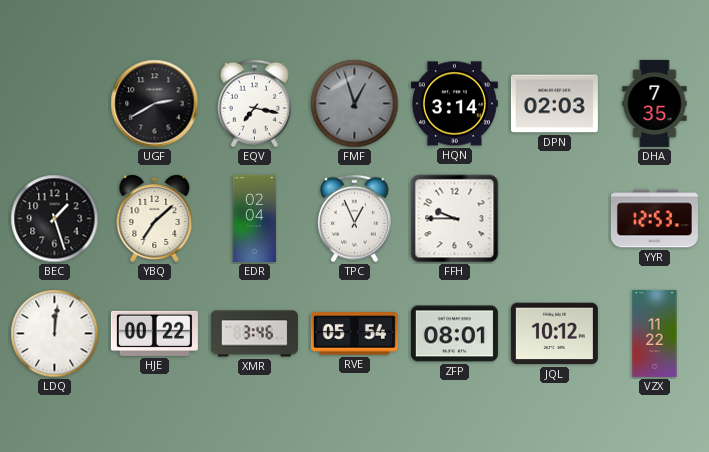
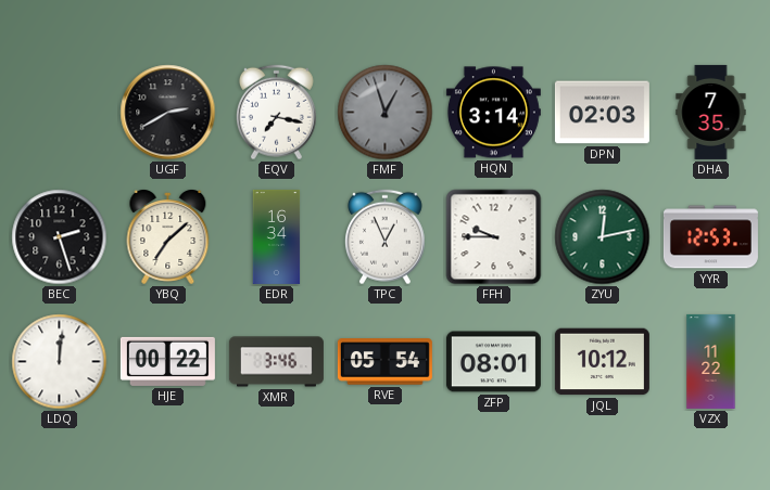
BEC: 1:27 -> 2:27 (60, 237)
EDR: 02:04 -> 16:34 (277, 236)
ZYU: none -> 12:13 (603, 237)
